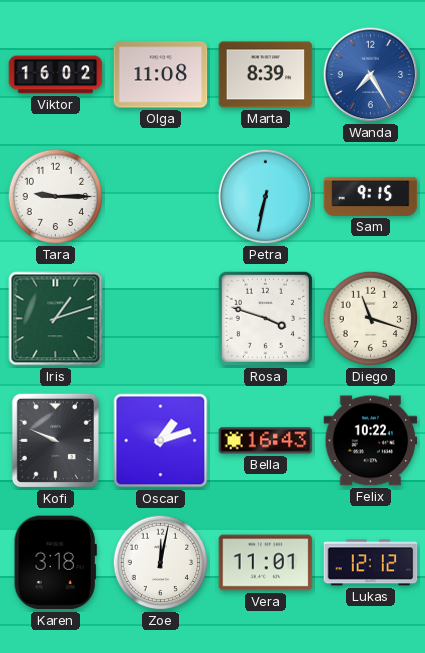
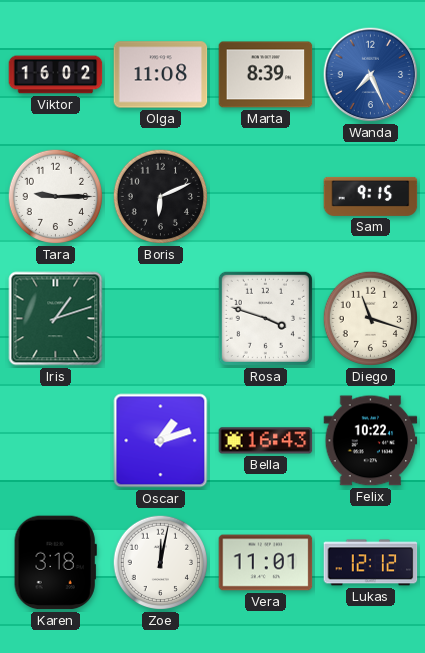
Wanda: 7:25 -> 7:26 (371, 75)
Boris: none -> 6:11 (161, 197)
Petra: 6:32 -> none (266, 197)
Kofi: 9:49 -> none (55, 440)
